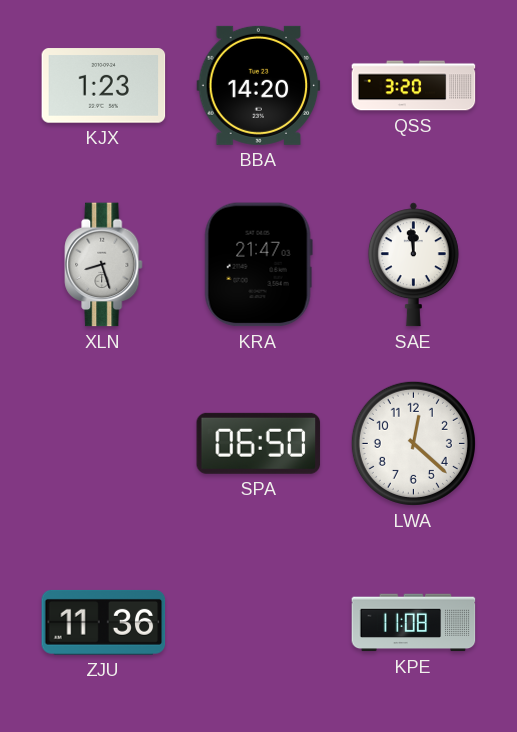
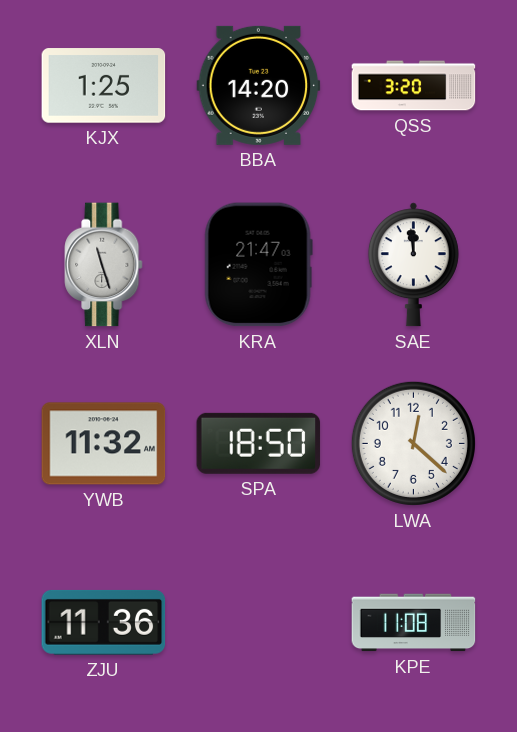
KJX: 1:23 -> 1:25 (104, 86)
XLN: 8:27 -> 11:27 (104, 265)
YWB: none -> 11:32 (104, 444)
SPA: 06:50 -> 18:50 (259, 443)
